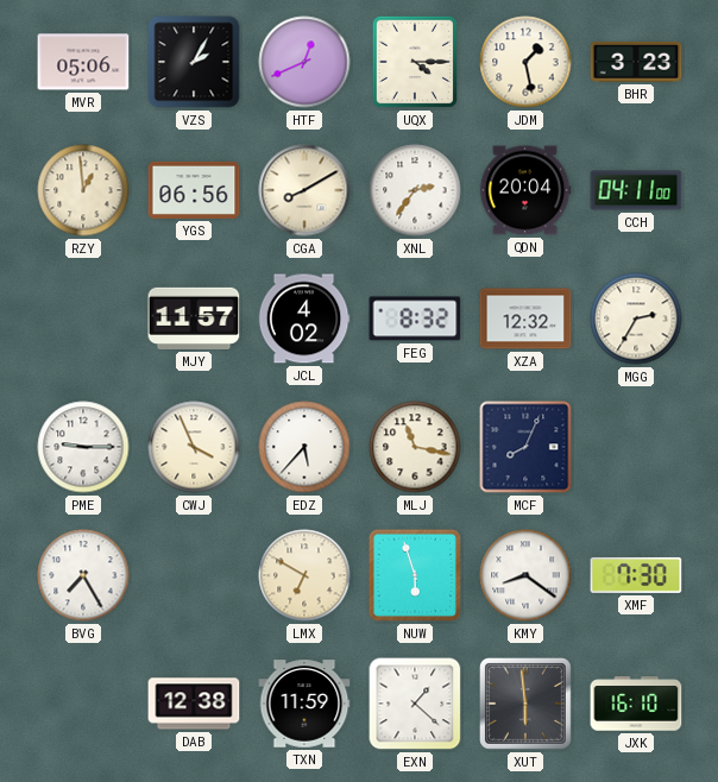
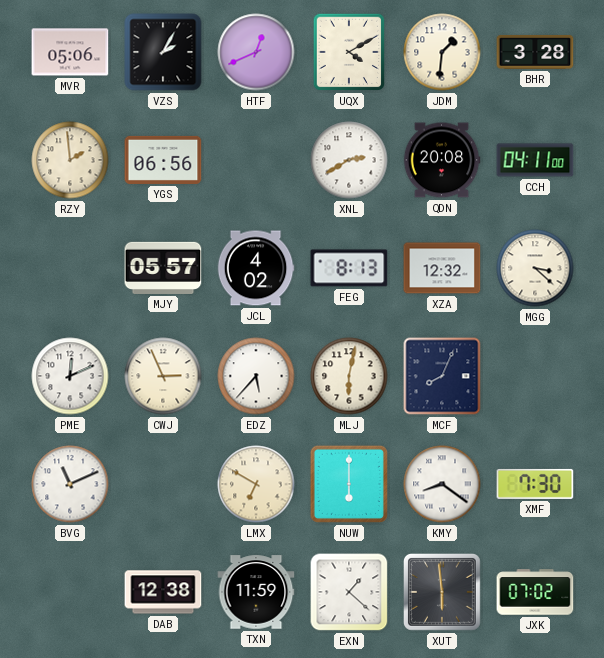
UQX: 4:15 -> 4:10 (349, 52)
JDM: 1:28 -> 1:31 (442, 52)
BHR: 3:23 -> 3:28 (535, 52)
RZY: 12:59 -> 1:59 (70, 160)
CGA: 8:10 -> none (304, 190)
XNL: 2:36 -> 2:40 (349, 160)
QDN: 20:04 -> 20:08 (442, 160)
MJY: 11:57 -> 05:57 (163, 268)
FEG: 8:32 -> 8:13 (349, 268)
MGG: 2:35 -> 3:22 (535, 268)
PME: 9:15 -> 12:11 (70, 376)
CWJ: 3:56 -> 2:56 (163, 376)
MLJ: 11:17 -> 6:02 (349, 376)
BVG: 7:25 -> 11:11 (70, 484)
NUW: 5:57 -> 6:00 (349, 484)
JXK: 16:10 -> 07:02 (535, 592)
